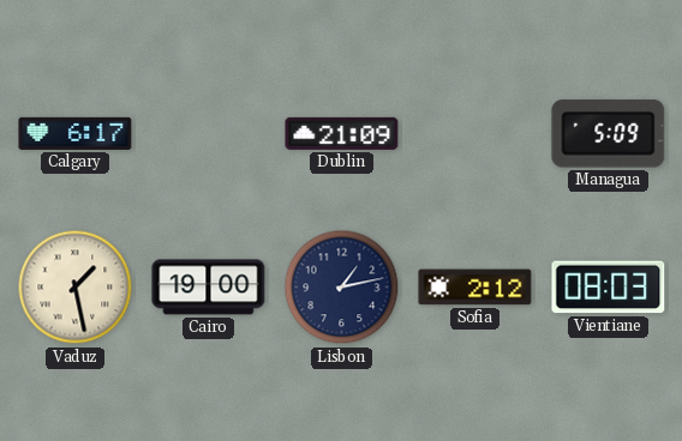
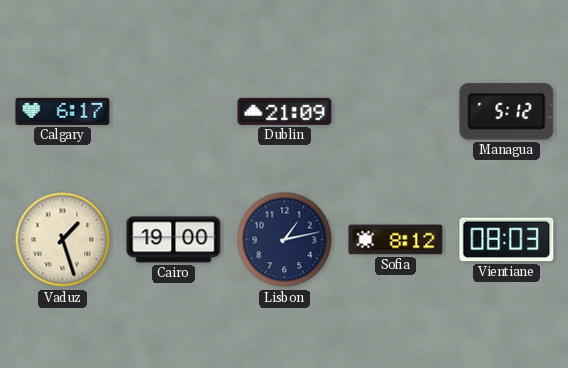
Managua: 5:09 -> 5:12 (507, 112)
Vaduz: 1:28 -> 1:27 (63, 240)
Sofia: 2:12 -> 8:12 (396, 240)
